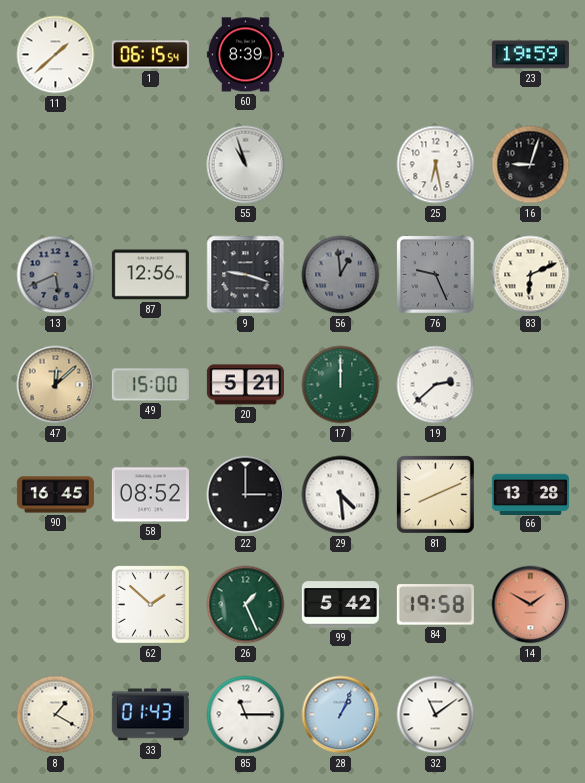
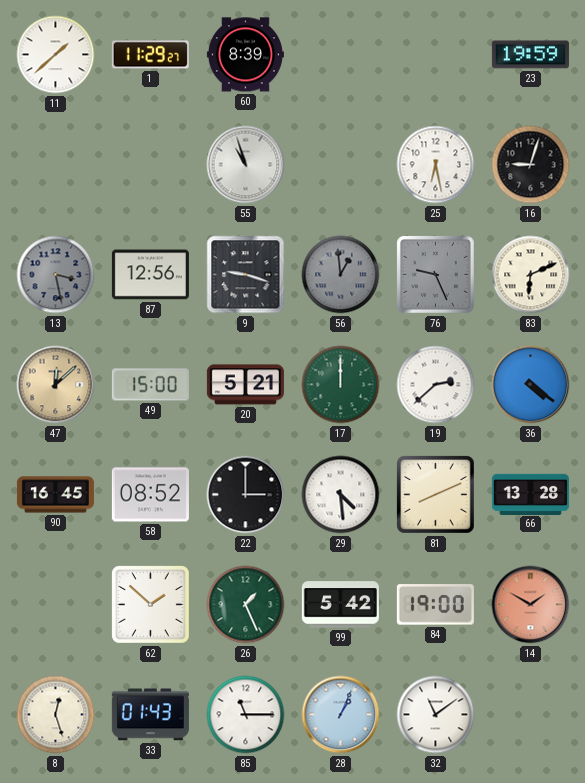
1: 06:15 -> 11:29 (150, 55)
13: 5:41 -> 3:28 (56, 275)
36: none -> 4:21 (531, 385)
84: 19:58 -> 19:00 (435, 605)
8: 1:20 -> 12:27 (56, 715)
